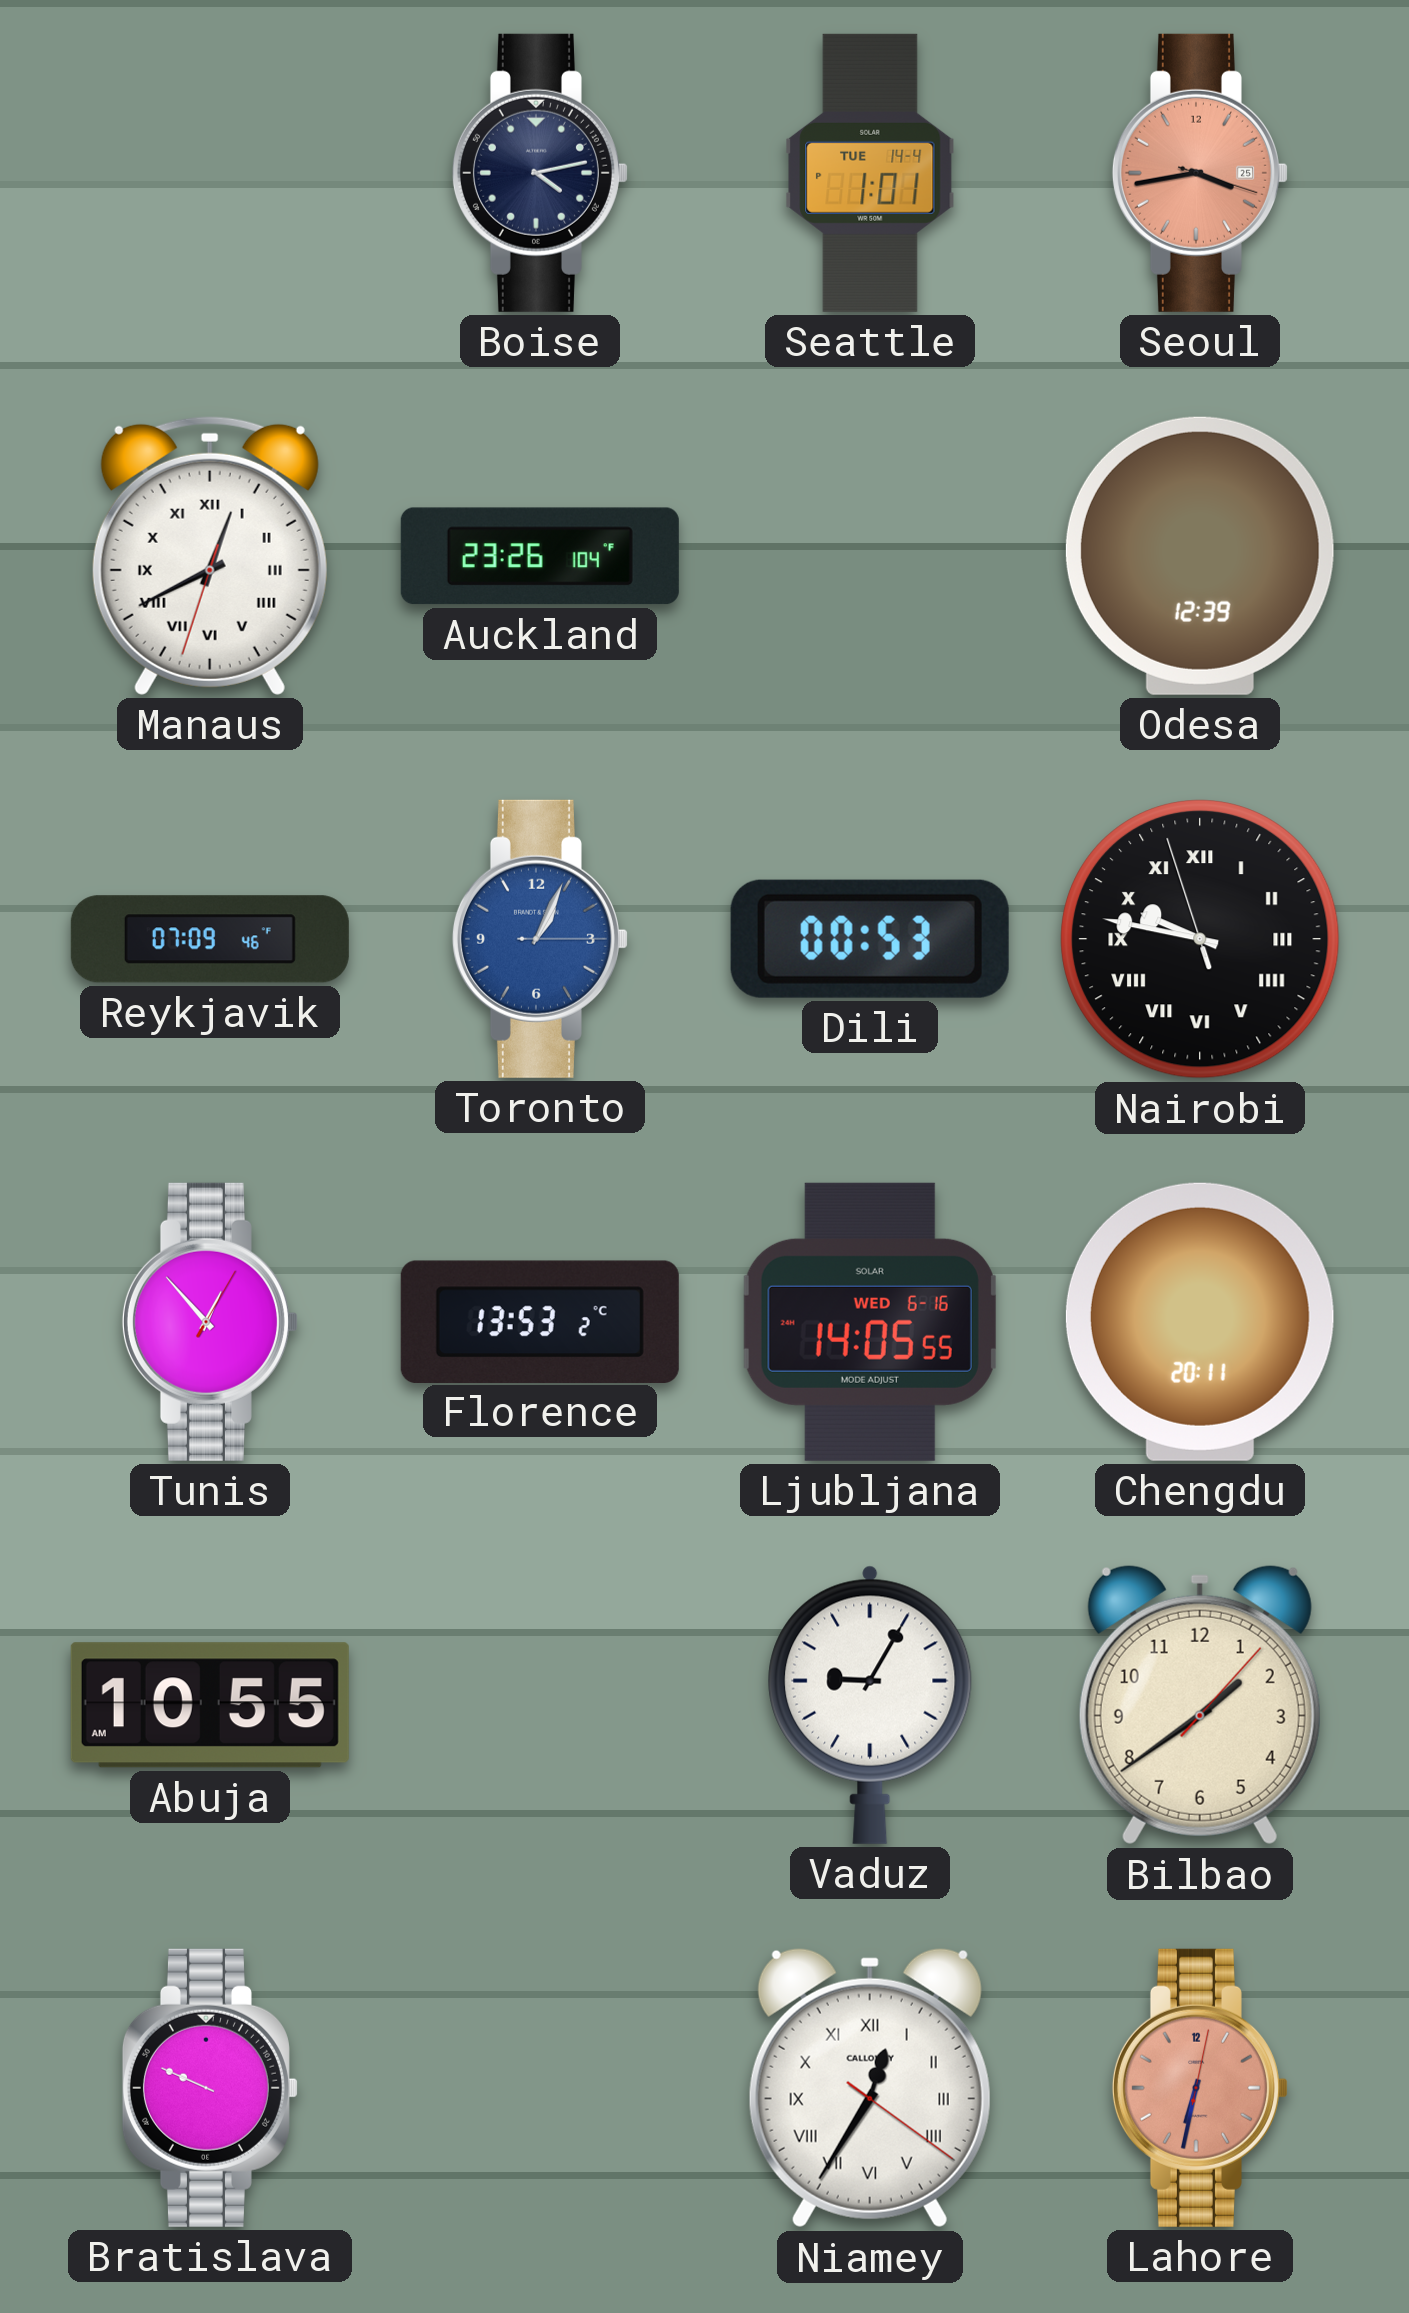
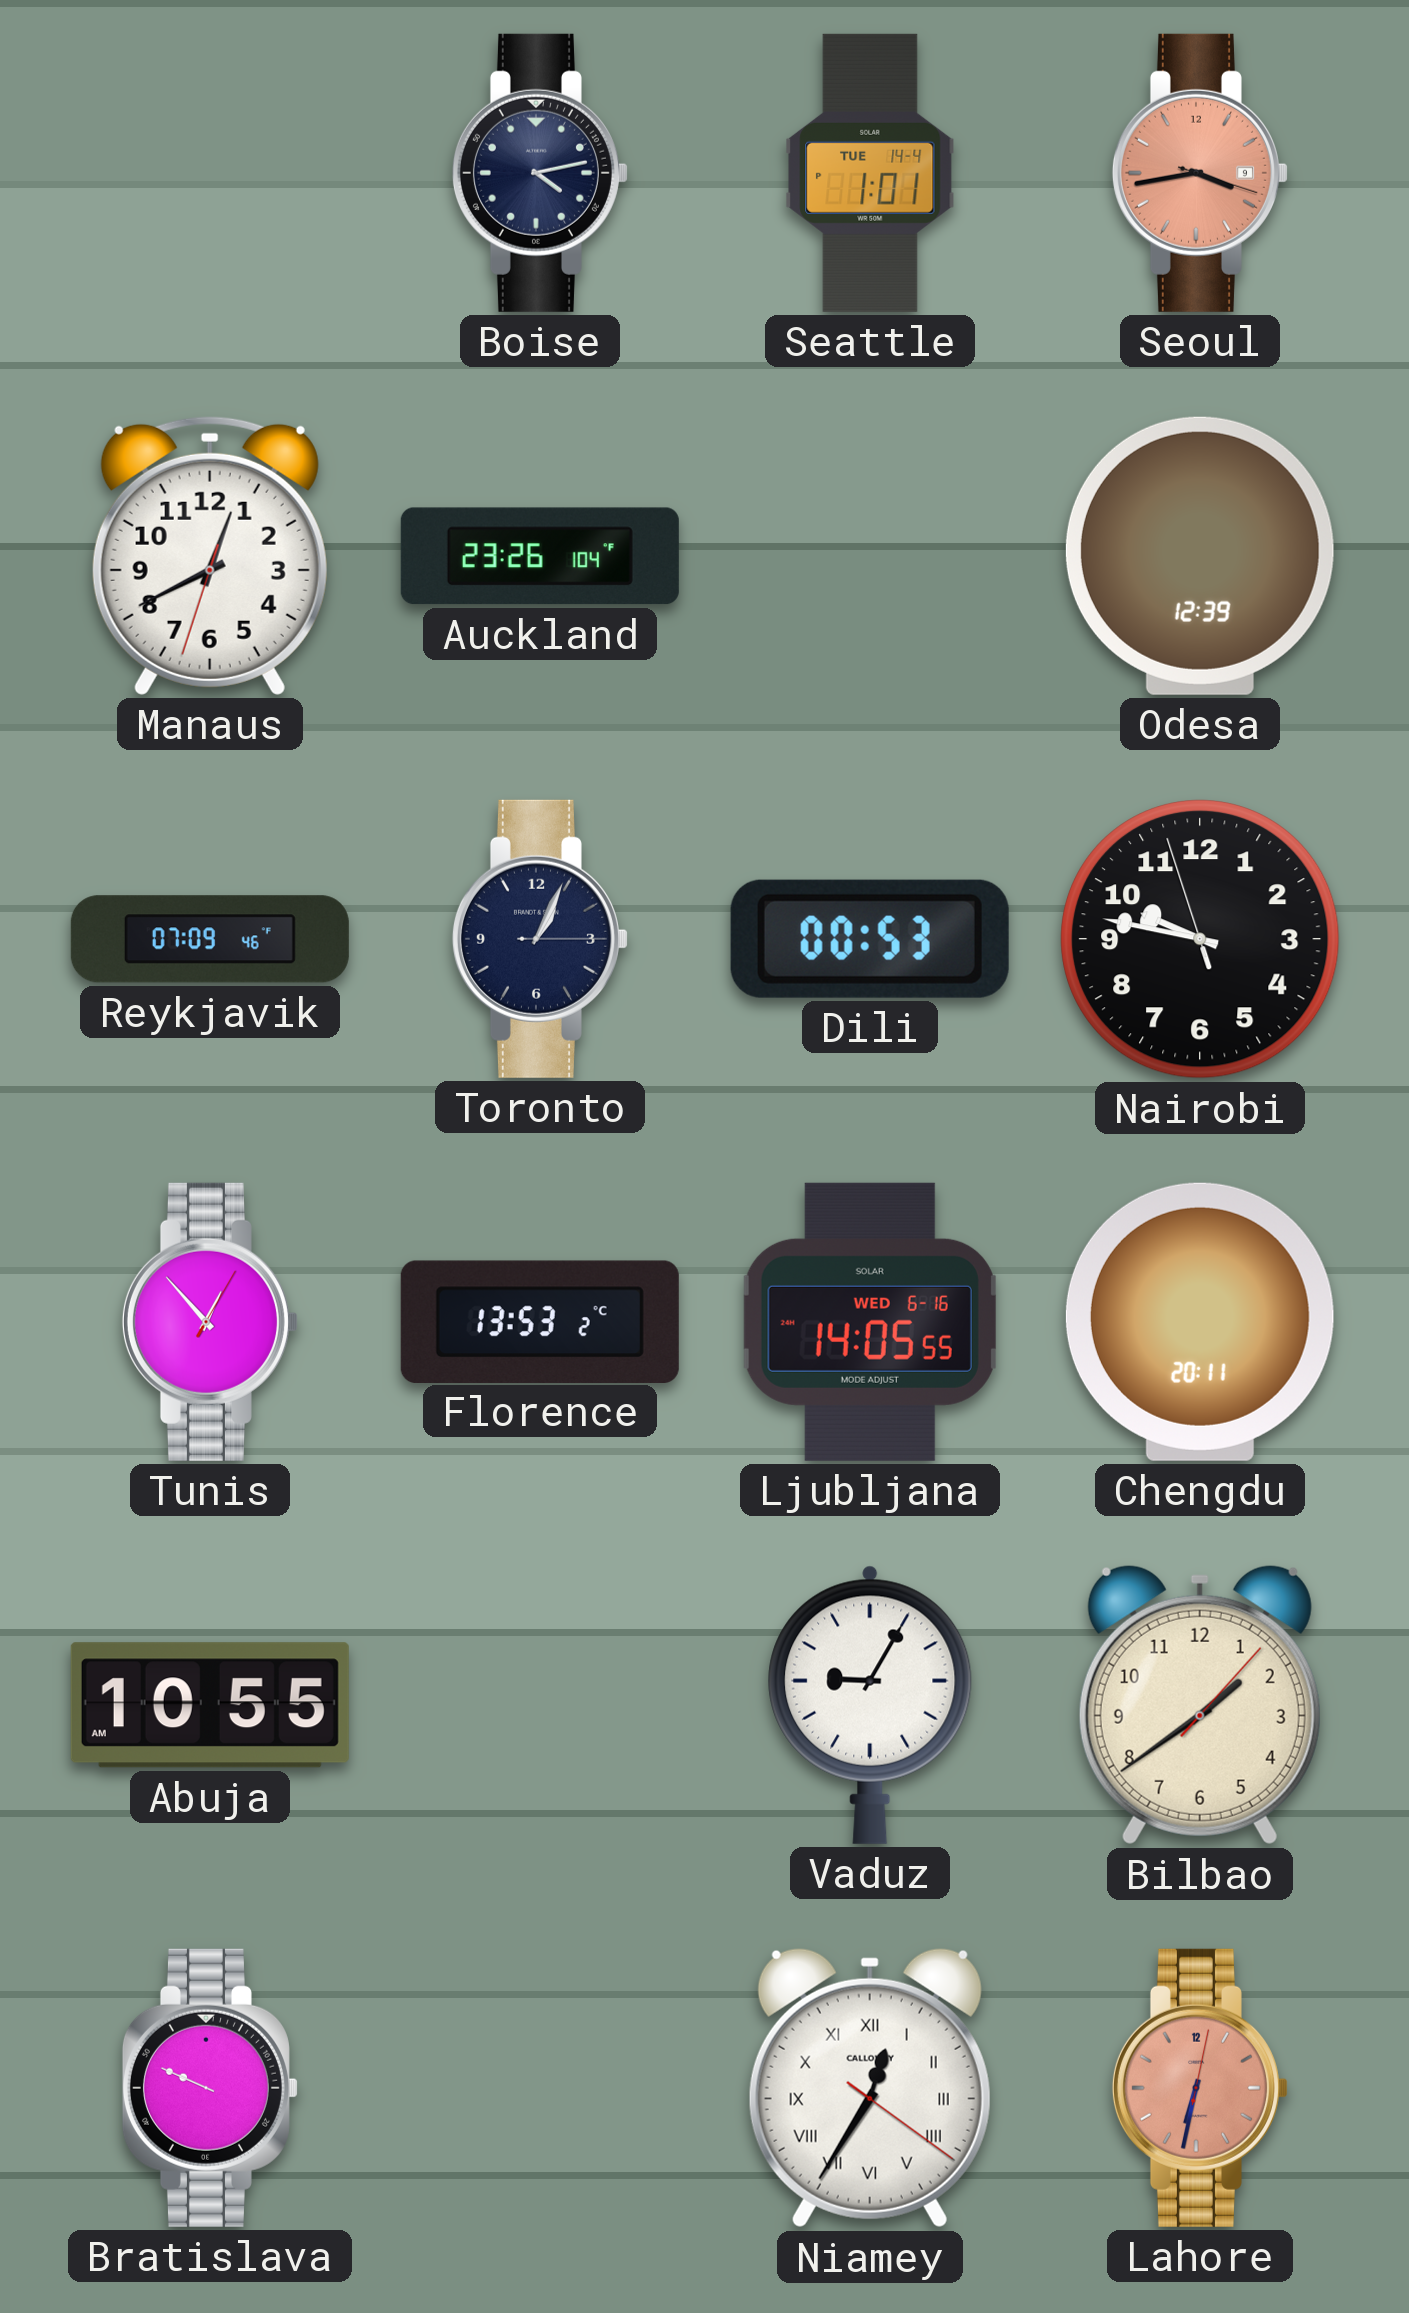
Seoul date: 25 -> 9 (1200, 173)
Manaus numerals: Roman -> Arabic (210, 555)
Toronto dial: blue -> navy (540, 939)
Nairobi numerals: Roman -> Arabic (1200, 939)
